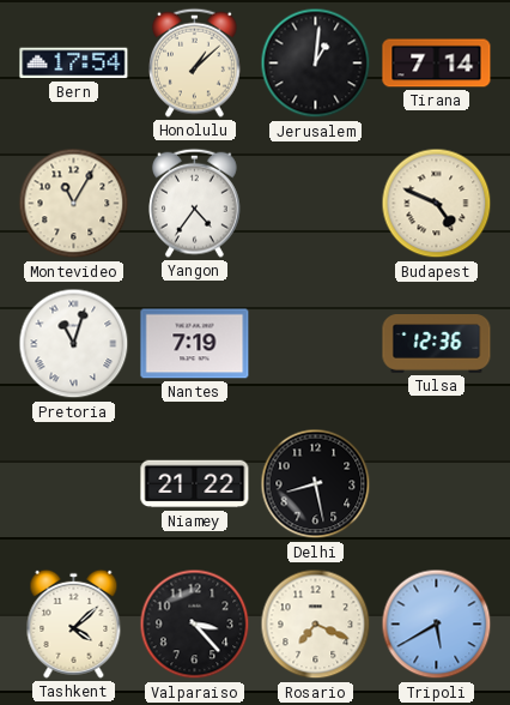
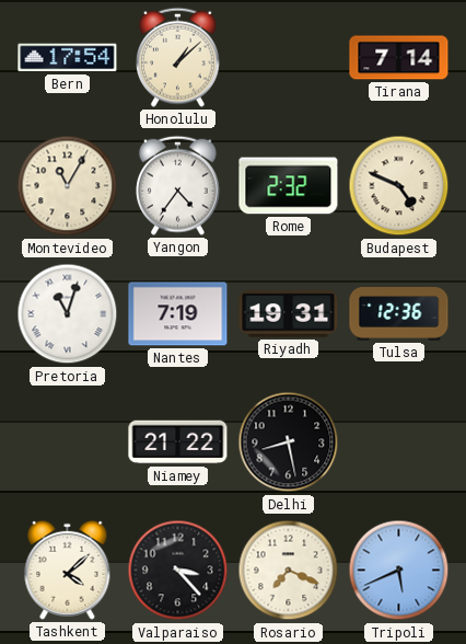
Jerusalem: 1:01 -> none (316, 64)
Rome: none -> 2:32 (289, 186)
Riyadh: none -> 19:31 (289, 314)
Tripoli: 5:40 -> 5:41 (399, 571)
